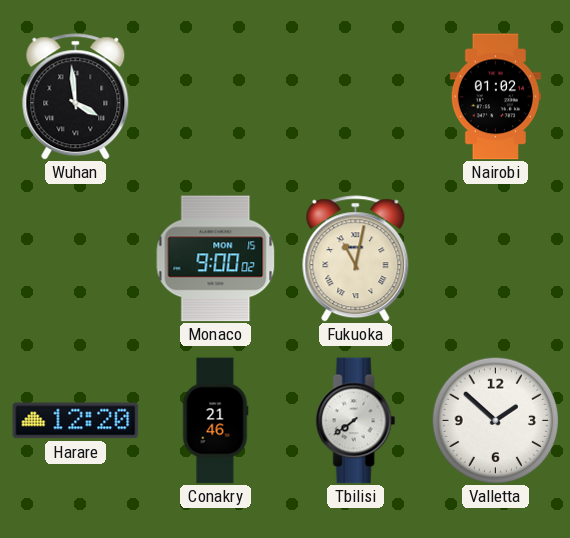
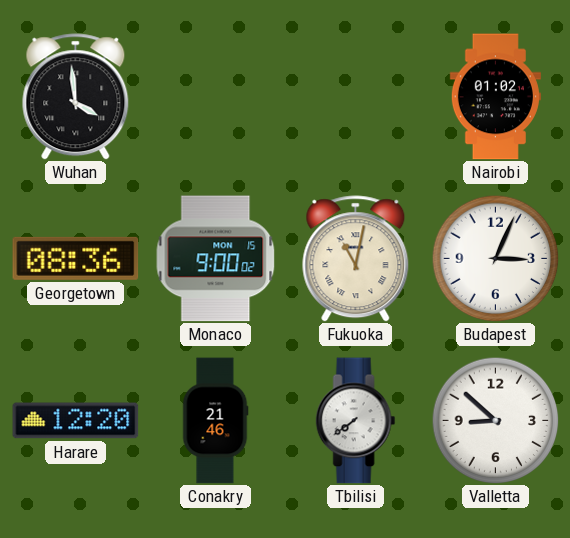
Georgetown: none -> 08:36 (76, 258)
Budapest: none -> 3:04 (495, 258)
Valletta: 1:52 -> 8:52 (495, 420)
